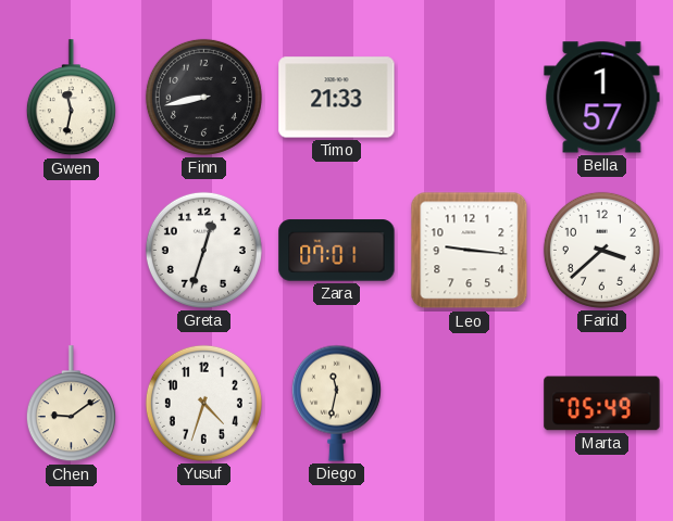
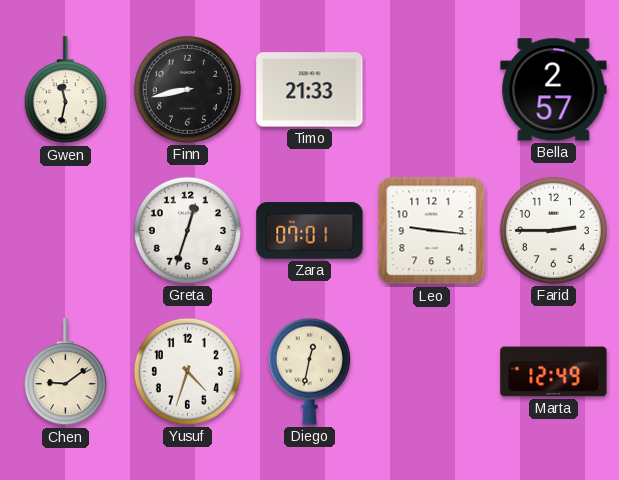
Bella: 1:57 -> 2:57 (554, 90)
Farid: 3:38 -> 2:45 (553, 230)
Diego: 11:32 -> 12:32 (309, 371)
Marta: 05:49 -> 12:49 (554, 372)
